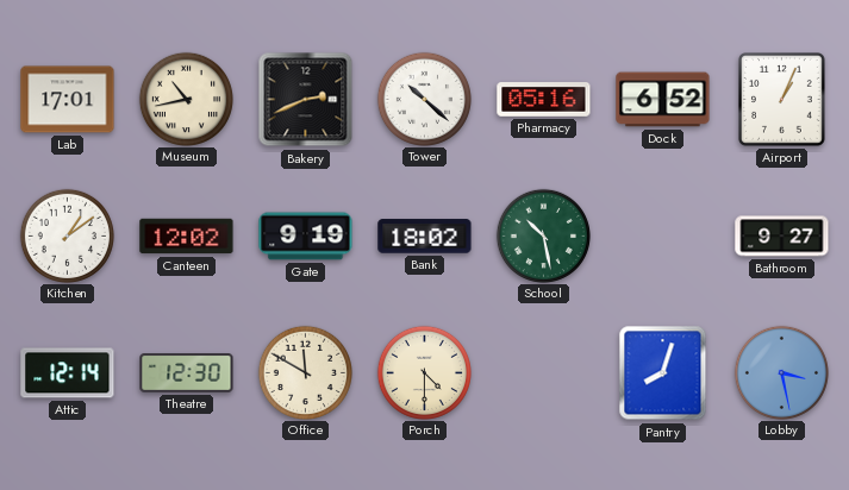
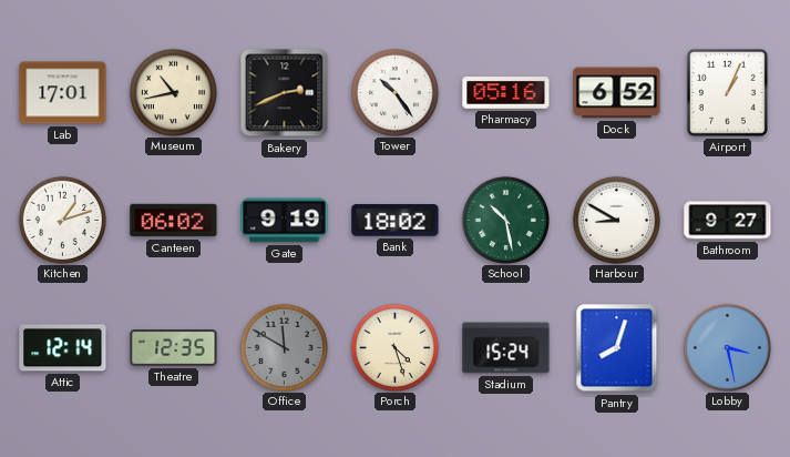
Tower: 10:22 -> 10:24 (394, 92)
Kitchen: 1:09 -> 1:12 (62, 220)
Canteen: 12:02 -> 06:02 (174, 221)
Harbour: none -> 8:50 (616, 220)
Theatre: 12:30 -> 12:35 (174, 348)
Office dial: cream -> grey (284, 347)
Porch: 4:30 -> 4:27 (394, 347)
Stadium: none -> 15:24 (506, 348)
